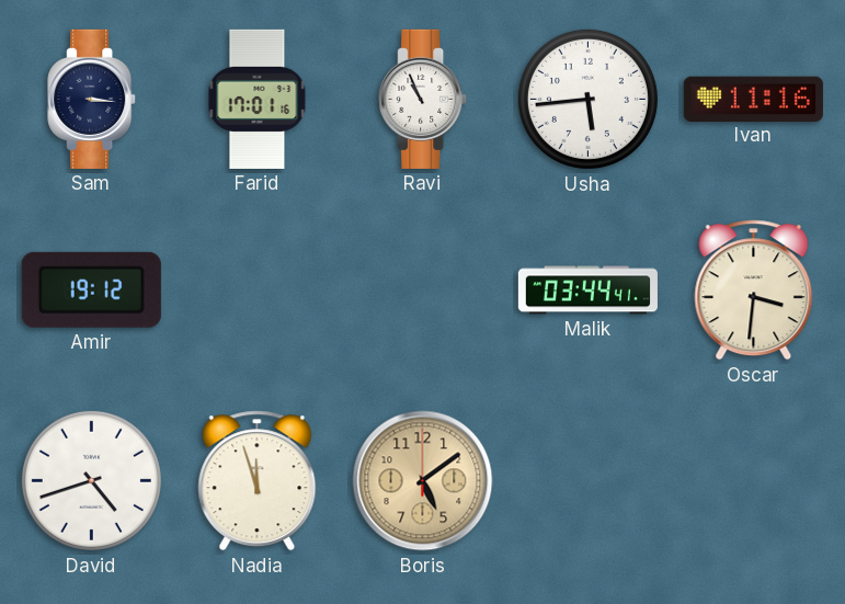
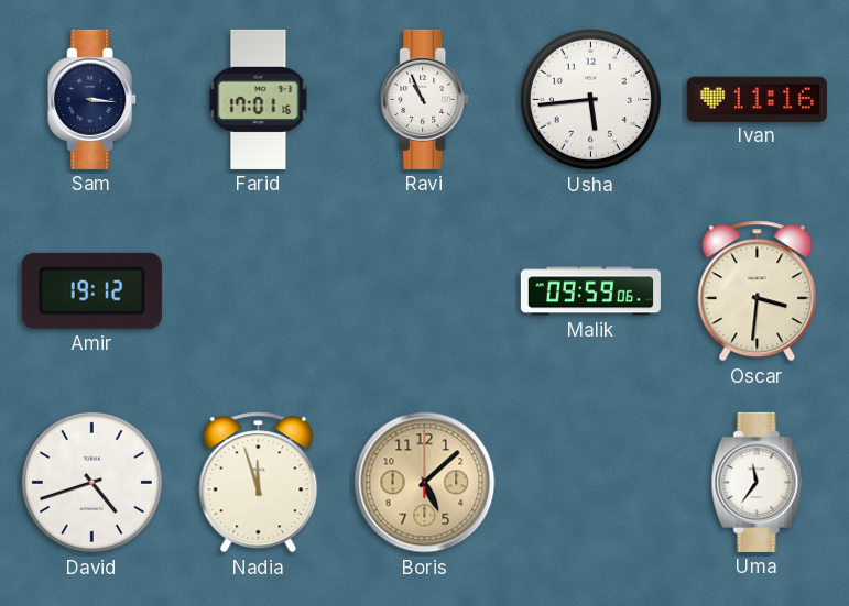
Malik: 03:44 -> 09:59 (590, 291)
Boris: 5:09 -> 5:08 (425, 483)
Uma: none -> 11:36 (758, 482)
